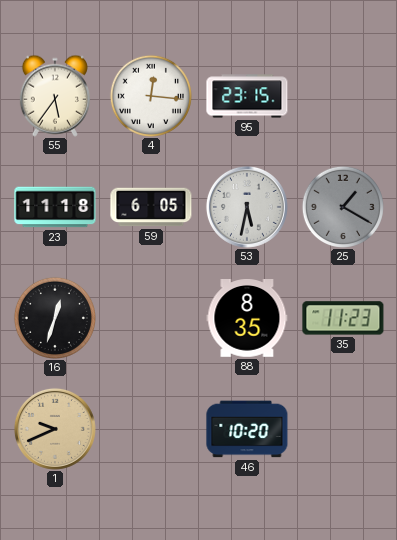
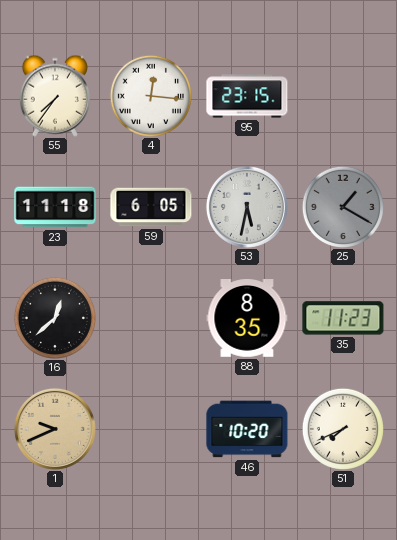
55: 5:36 -> 7:36 (55, 96)
16: 12:33 -> 12:38 (55, 318)
51: none -> 7:41 (343, 429)
